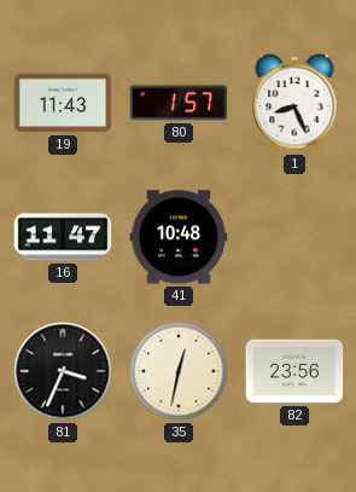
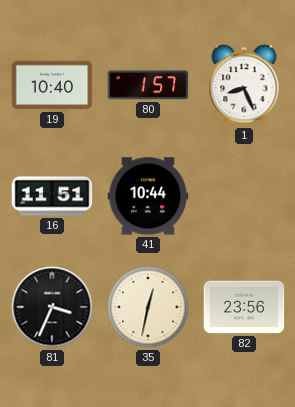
19: 11:43 -> 10:40 (52, 85)
16: 11:47 -> 11:51 (52, 196)
41: 10:48 -> 10:44 (148, 196)
